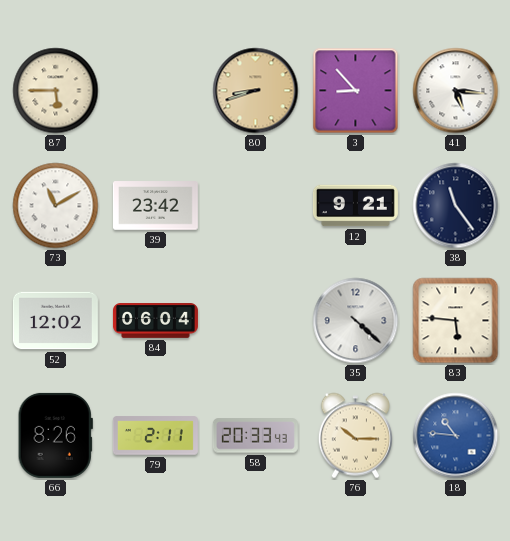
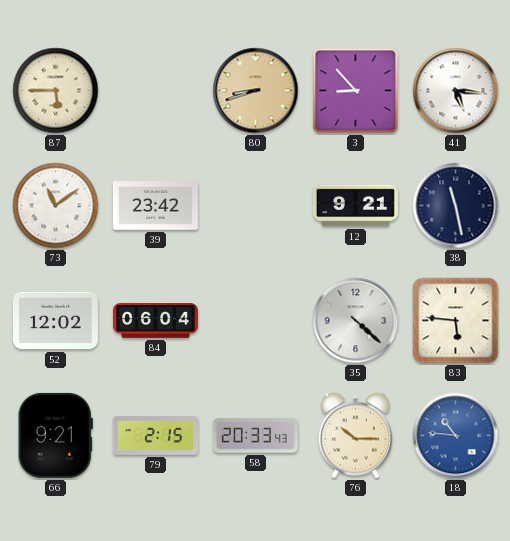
73: 11:10 -> 11:09 (56, 206)
38: 11:24 -> 11:28 (456, 206)
66: 8:26 -> 9:21 (55, 435)
79: 2:11 -> 2:15 (155, 436)
